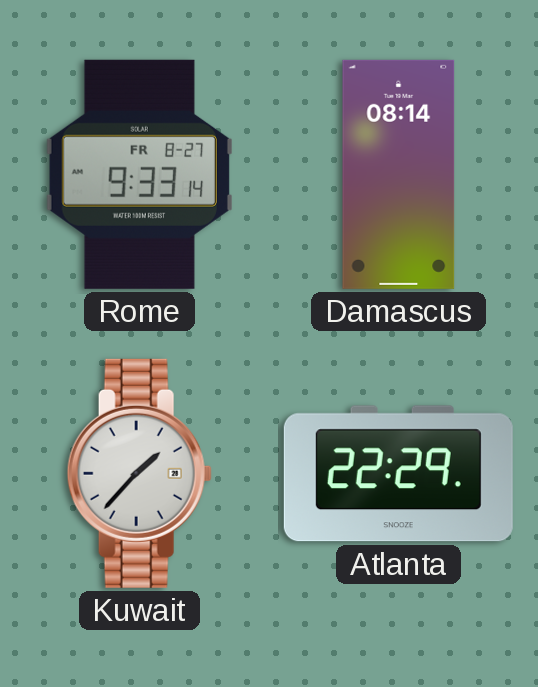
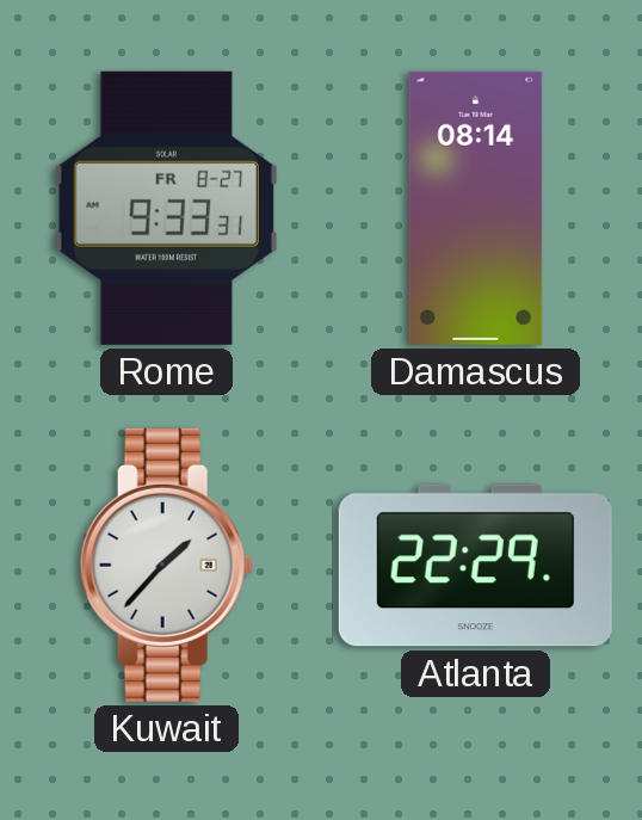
Rome: 9:33:14 -> 9:33:31 (166, 208)
